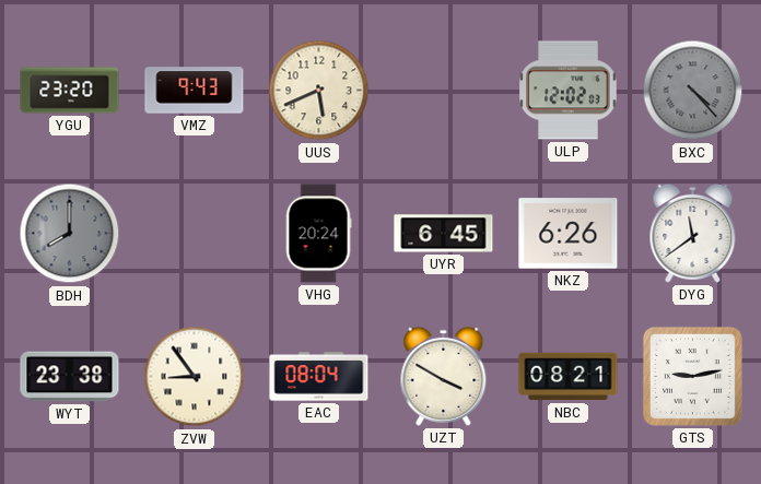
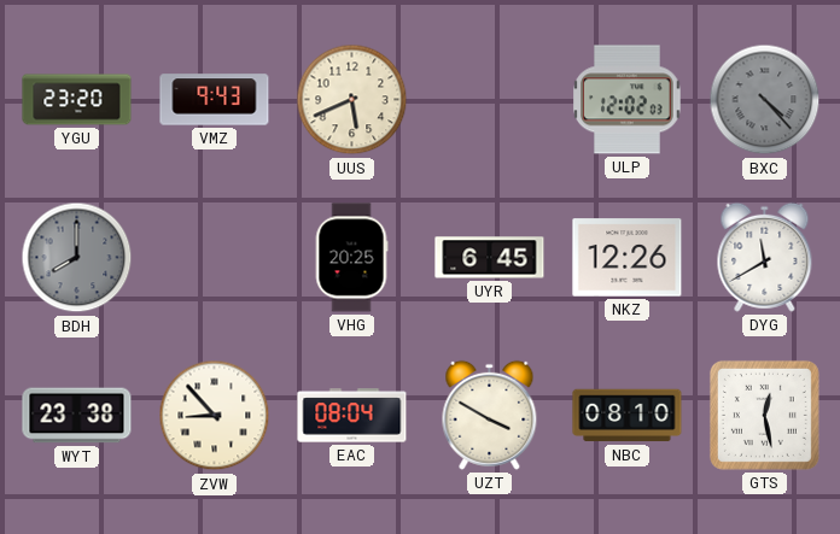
VHG: 20:24 -> 20:25 (351, 258)
NKZ: 6:26 -> 12:26 (628, 258)
DYG: 11:39 -> 11:40 (765, 257)
ZVW: 8:54 -> 8:53 (215, 416)
NBC: 08:21 -> 08:10 (628, 416)
GTS: 9:13 -> 12:28 (764, 415)
